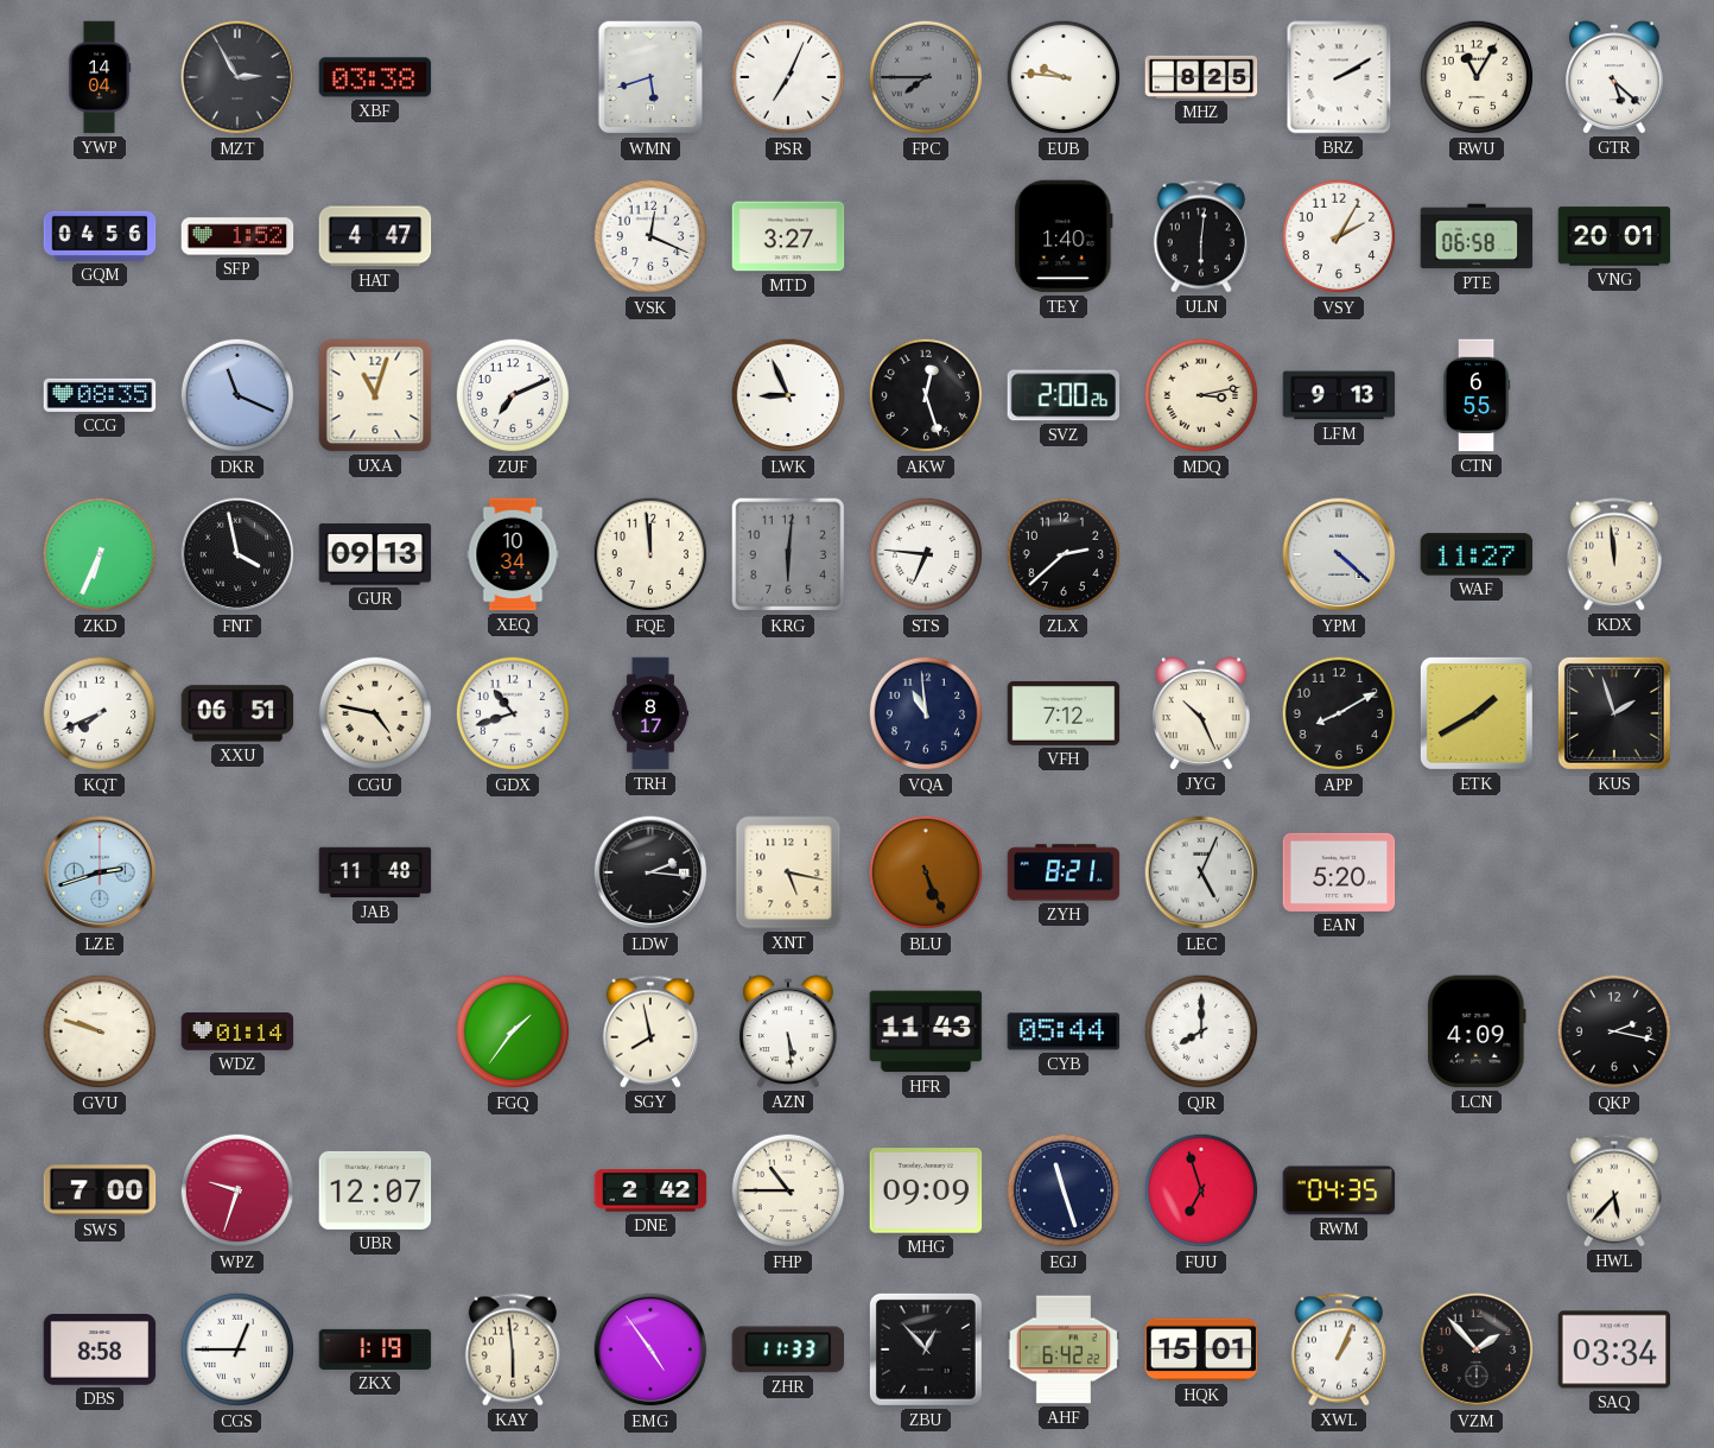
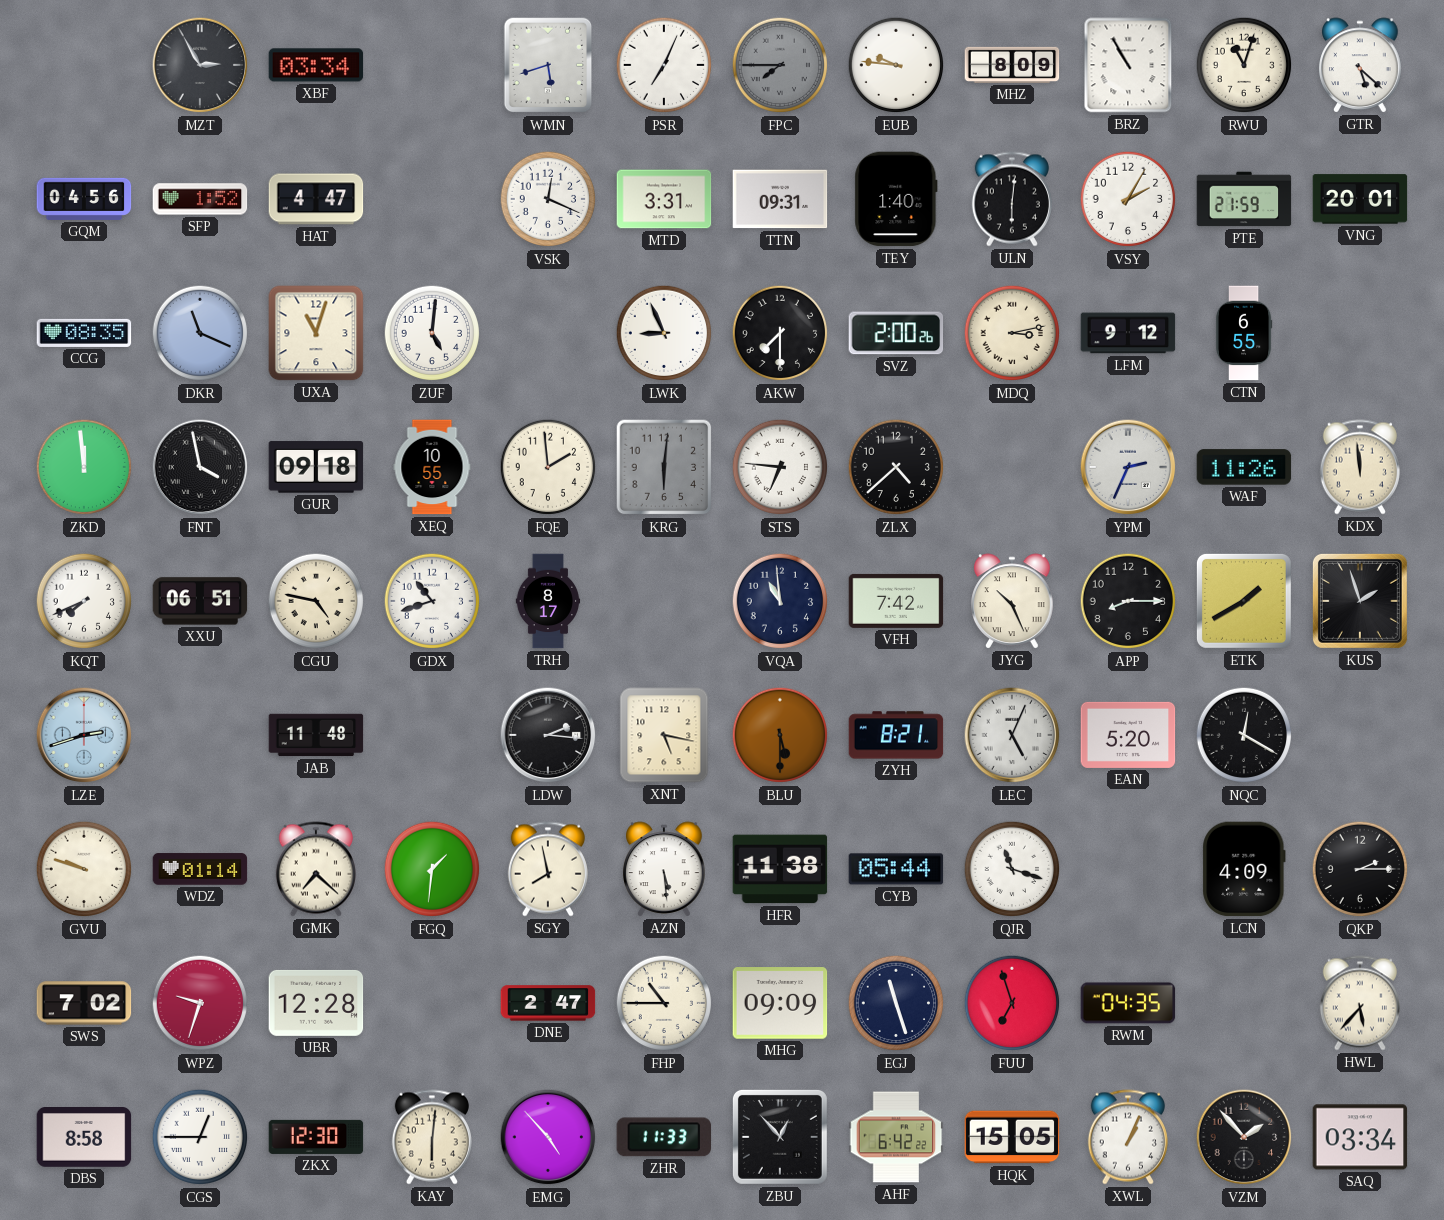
YWP: 14:04 -> none (100, 77)
XBF: 03:38 -> 03:34 (316, 65)
MHZ: 8:25 -> 8:09 (1012, 65)
BRZ: 2:10 -> 10:55 (1128, 65)
RWU: 11:05 -> 11:03 (1244, 65)
MTD: 3:27 -> 3:31 (664, 199)
TTN: none -> 09:31 (780, 199)
PTE: 06:58 -> 21:59 (1244, 199)
ZUF: 7:11 -> 5:01 (432, 333)
AKW: 12:27 -> 7:30 (780, 333)
LFM: 9:13 -> 9:12 (1128, 333)
ZKD: 6:34 -> 11:59 (84, 467)
GUR: 09:13 -> 09:18 (316, 467)
XEQ: 10:34 -> 10:55 (432, 467)
FQE: 11:59 -> 1:59 (548, 467)
ZLX: 2:38 -> 4:38 (896, 467)
YPM: 4:22 -> 2:34 (1128, 467)
WAF: 11:27 -> 11:26 (1244, 467)
VFH: 7:12 -> 7:42 (896, 601)
APP: 8:10 -> 8:15 (1128, 601)
BLU: 5:26 -> 5:30 (780, 735)
NQC: none -> 12:20 (1244, 735)
GMK: none -> 7:22 (316, 869)
FGQ: 1:36 -> 1:31 (432, 869)
HFR: 11:43 -> 11:38 (780, 869)
QJR: 8:00 -> 11:18 (1012, 869)
QKP: 2:17 -> 2:15 (1360, 869)
SWS: 7:00 -> 7:02 (84, 1003)
UBR: 12:07 -> 12:28 (316, 1003)
DNE: 2:42 -> 2:47 (548, 1003)
ZKX: 1:19 -> 12:30 (316, 1137)
KAY: 5:59 -> 6:01 (432, 1137)
EMG: 4:54 -> 4:53 (548, 1137)
HQK: 15:01 -> 15:05 (1012, 1137)
